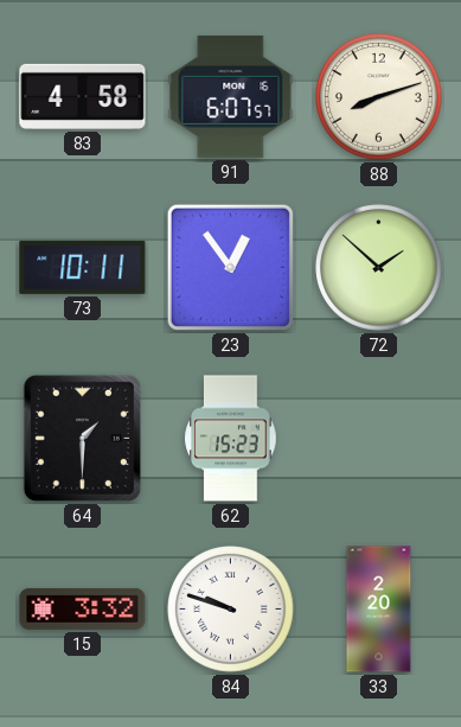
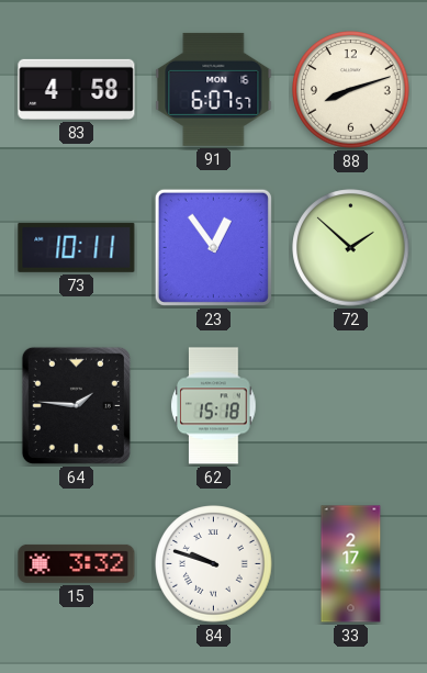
64: 1:30 -> 1:46 (76, 405)
62: 15:23 -> 15:18 (214, 406)
33: 2:20 -> 2:17 (351, 564)
